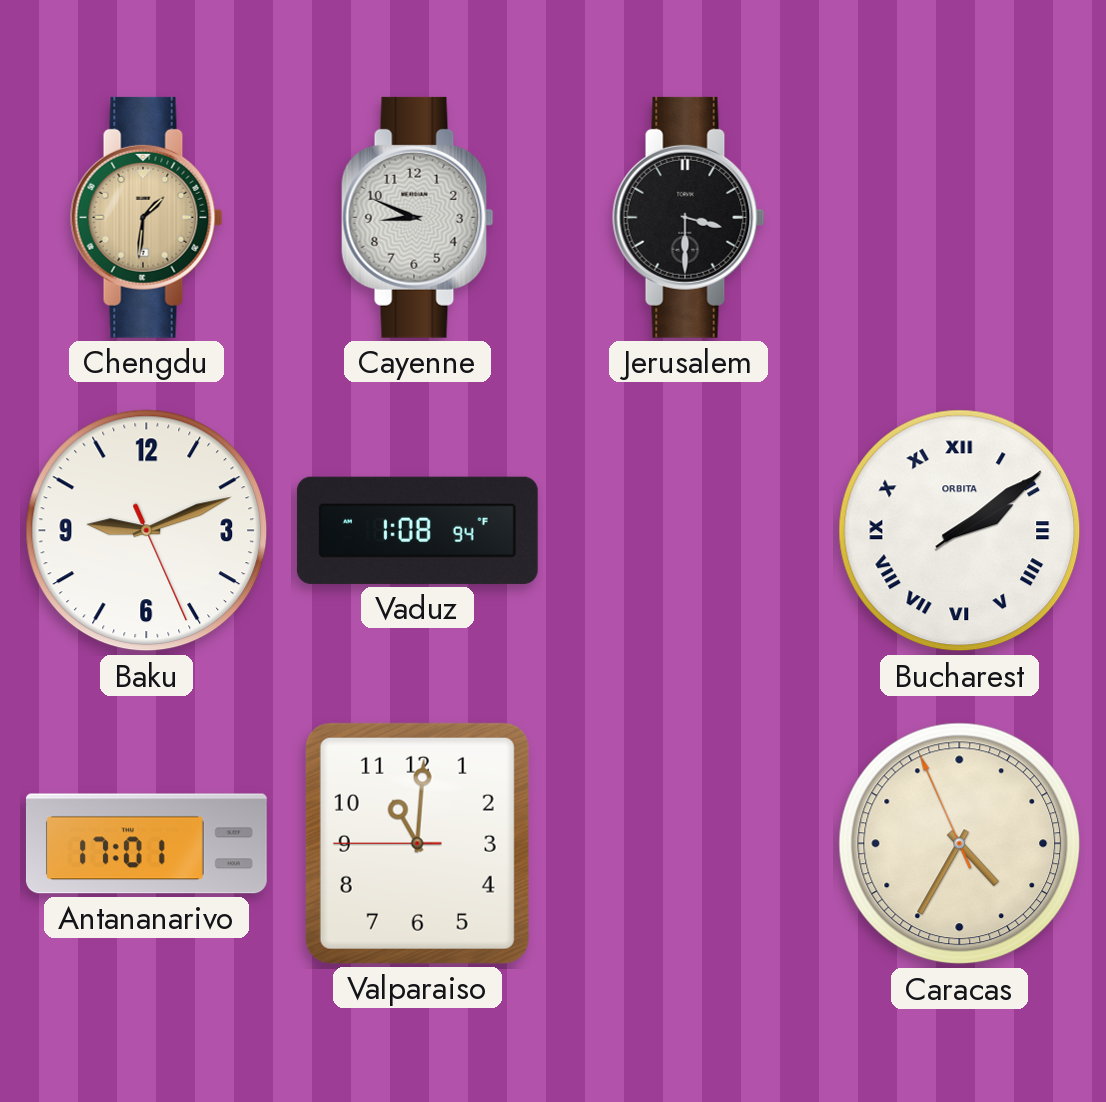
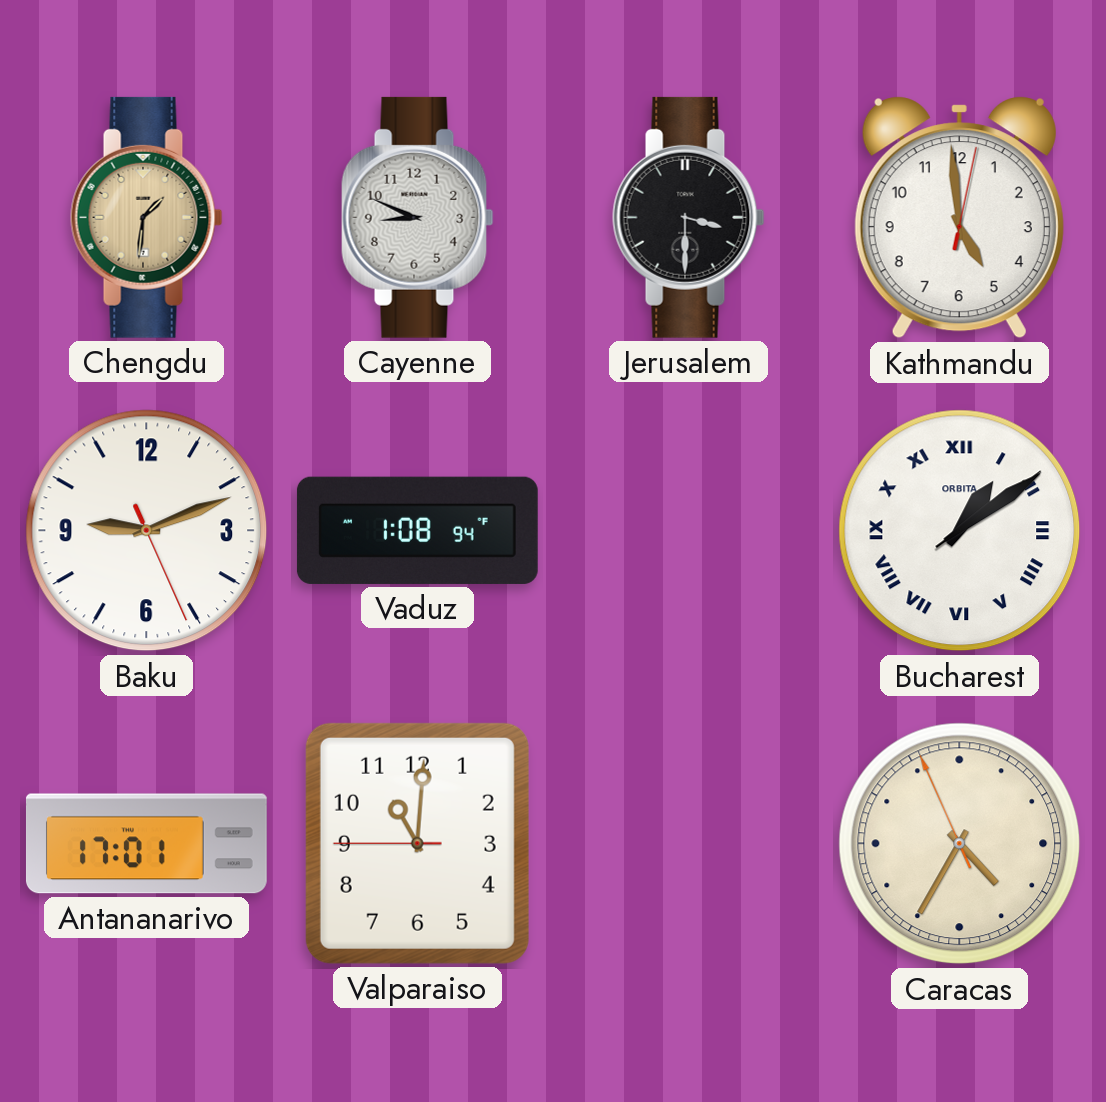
Kathmandu: none -> 4:59 (959, 218)
Bucharest: 2:09 -> 1:09 (960, 531)
